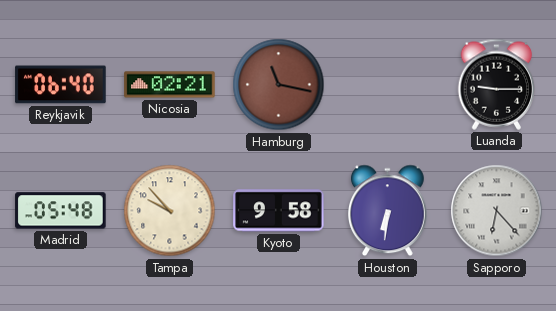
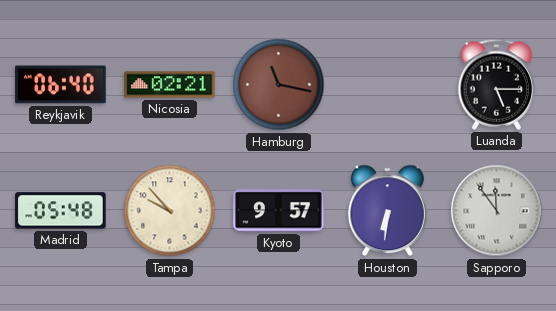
Luanda: 9:15 -> 5:15 (497, 84)
Kyoto: 9:58 -> 9:57 (279, 211)
Sapporo: 6:23 -> 11:54 (497, 211)
